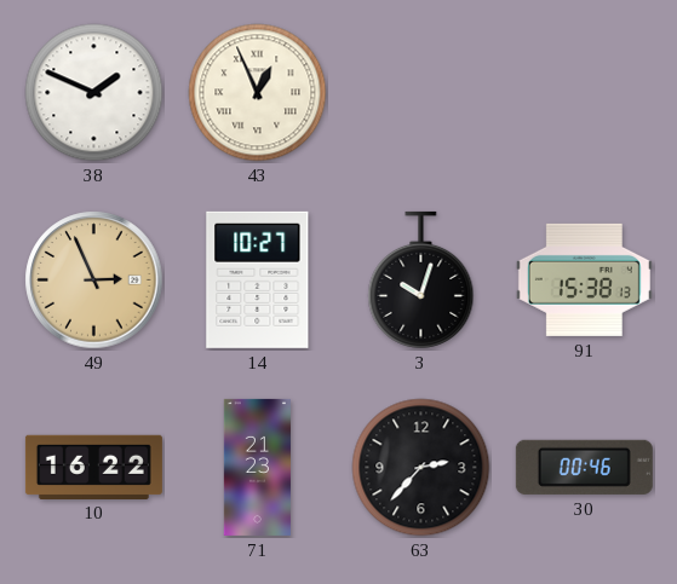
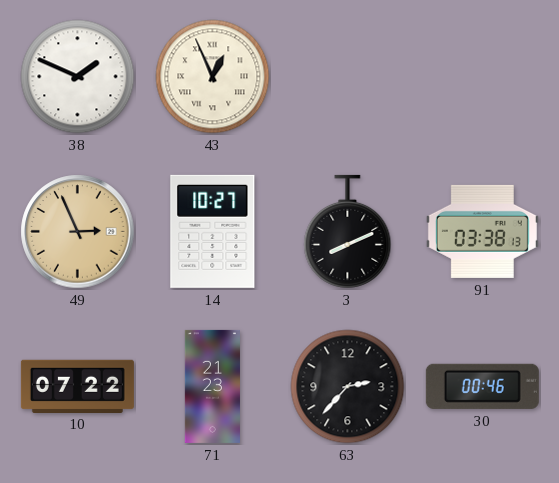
3: 10:03 -> 8:11 (348, 231)
91: 15:38 -> 03:38 (482, 231)
10: 16:22 -> 07:22 (77, 386)
